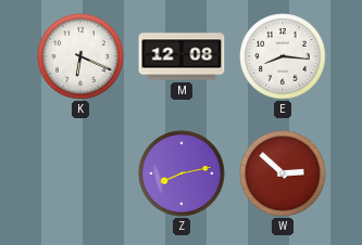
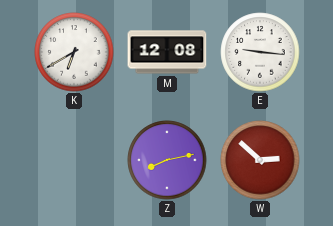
K: 6:19 -> 6:40 (74, 52)
E: 8:16 -> 9:16 (260, 52)
